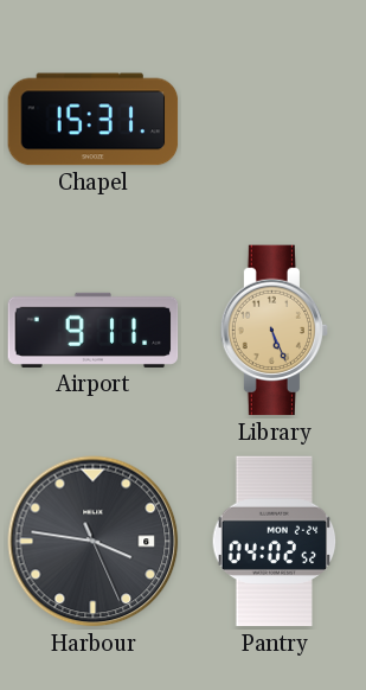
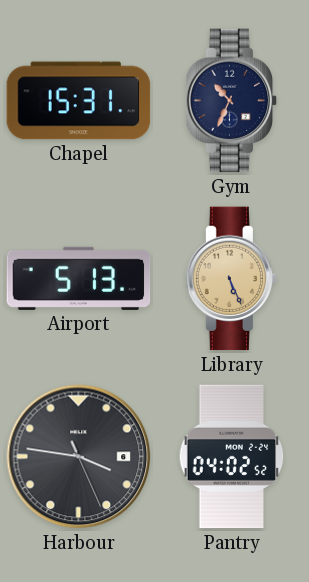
Gym: none -> 10:34 (232, 101)
Airport: 9:11 -> 5:13 (79, 278)
